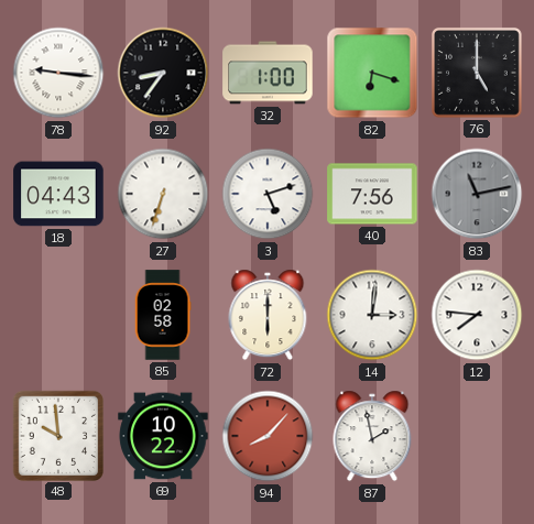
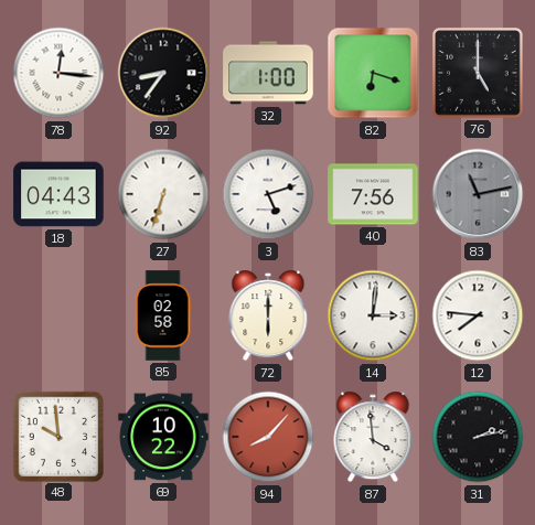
78: 9:16 -> 12:16 (58, 73)
87: 1:58 -> 3:59 (373, 437)
31: none -> 2:13 (478, 437)
